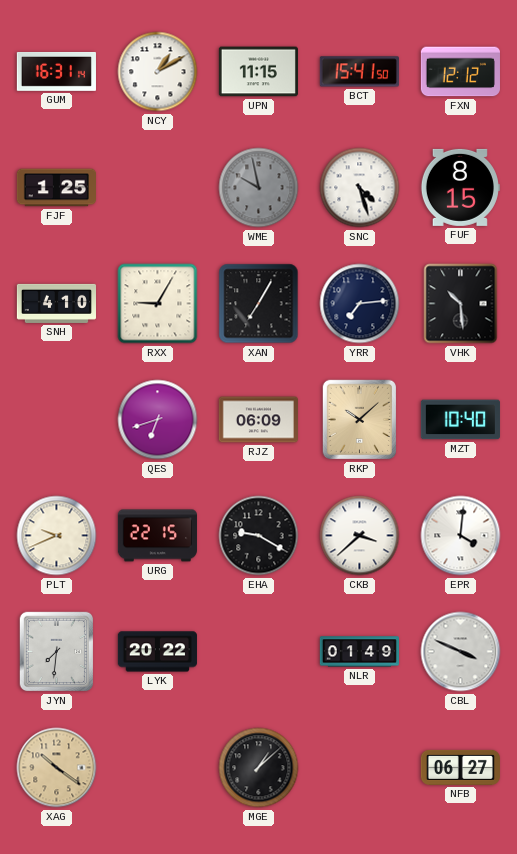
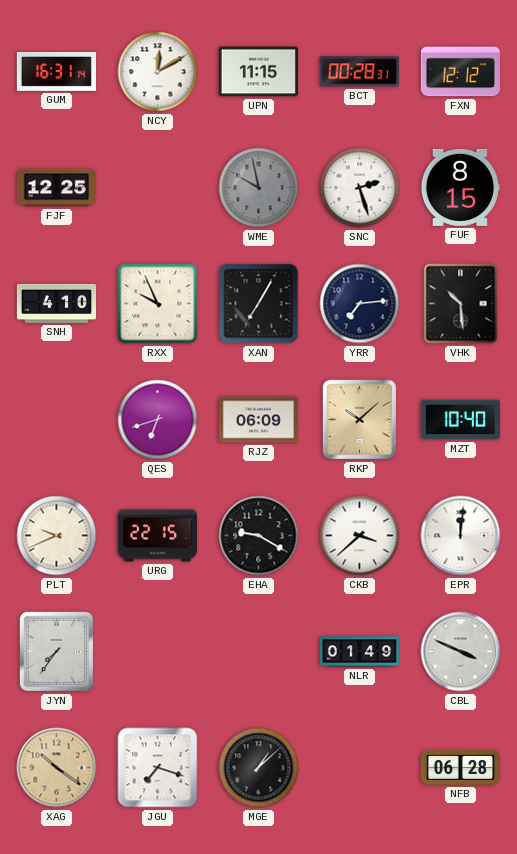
NCY: 1:10 -> 12:10 (158, 72)
BCT: 15:41 -> 00:28 (359, 72)
FJF: 1:25 -> 12:25 (56, 188)
SNC: 4:27 -> 2:27 (360, 188)
RXX: 9:05 -> 9:56 (158, 304)
EPR: 4:01 -> 12:01 (461, 536)
JYN: 7:31 -> 7:36 (57, 652)
LYK: 20:22 -> none (157, 652)
JGU: none -> 7:18 (158, 768)
NFB: 06:27 -> 06:28 (460, 767)
